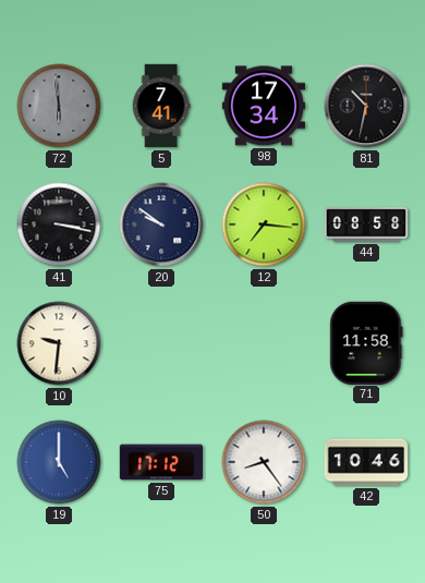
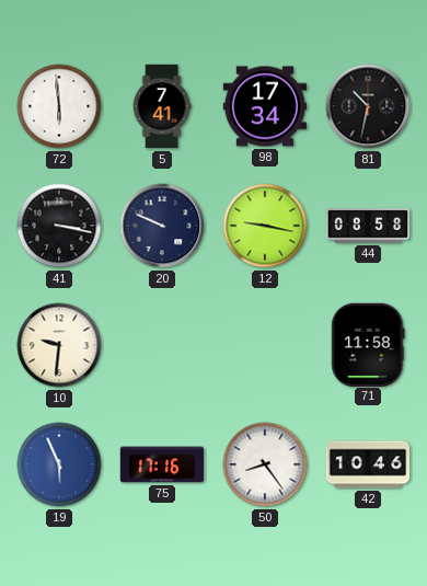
72 dial: grey -> white (59, 106)
20: 9:51 -> 9:49 (162, 226)
12: 7:16 -> 9:17 (265, 226)
19: 5:00 -> 5:56 (59, 464)
75: 17:12 -> 17:16 (162, 464)
